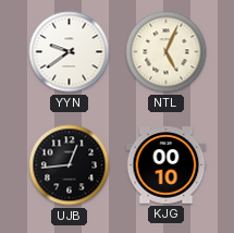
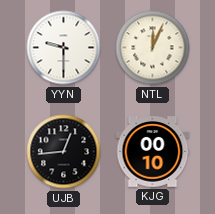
YYN: 9:39 -> 9:30 (64, 48)
NTL: 5:04 -> 12:04 (153, 48)
